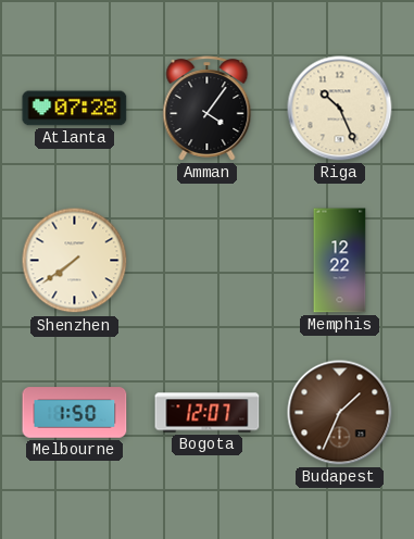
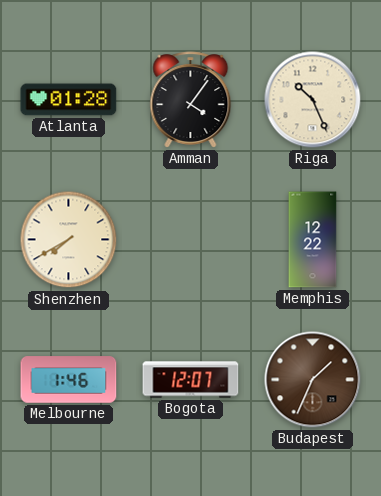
Atlanta: 07:28 -> 01:28 (69, 100)
Shenzhen: 7:39 -> 7:40 (69, 240)
Melbourne: 1:50 -> 1:46 (69, 380)
